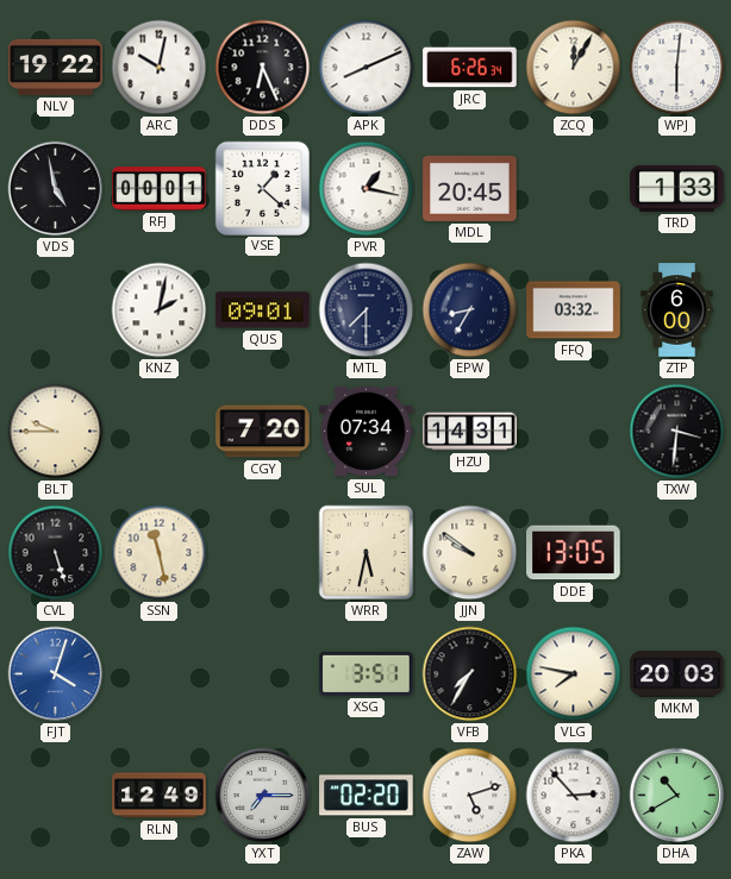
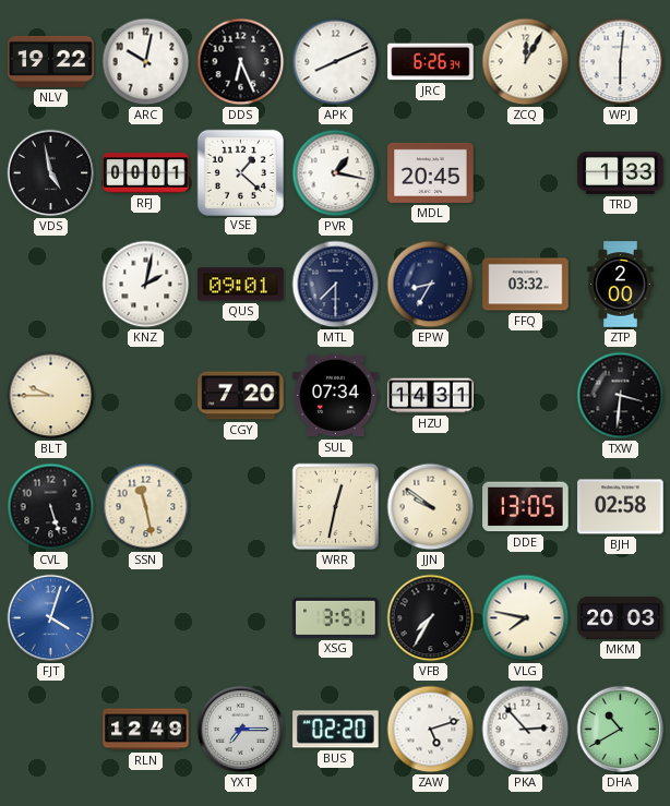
ZTP: 6:00 -> 2:00 (621, 285)
WRR: 5:32 -> 12:32 (336, 507)
BJH: none -> 02:58 (621, 507)
